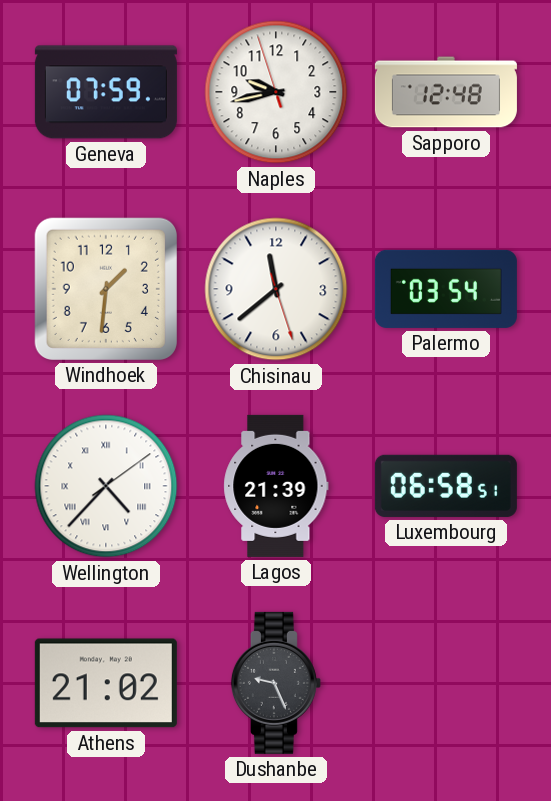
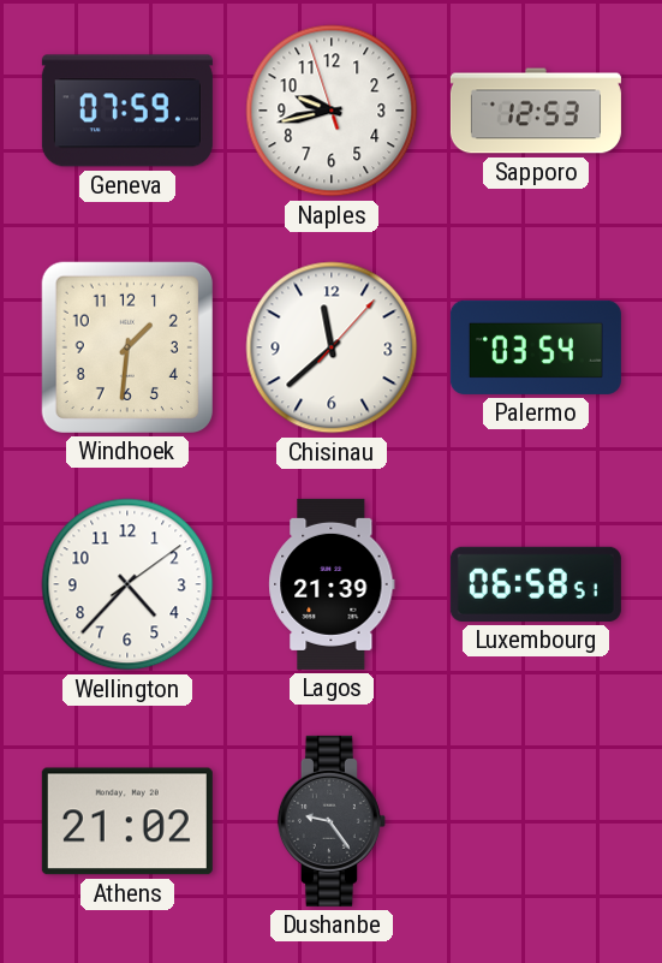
Sapporo: 12:48 -> 12:53 (536, 111)
Chisinau: 11:38:27 -> 11:38:07 (332, 347)
Wellington numerals: Roman -> Arabic (127, 584)
Dushanbe: 9:26 -> 9:24 (332, 821)
